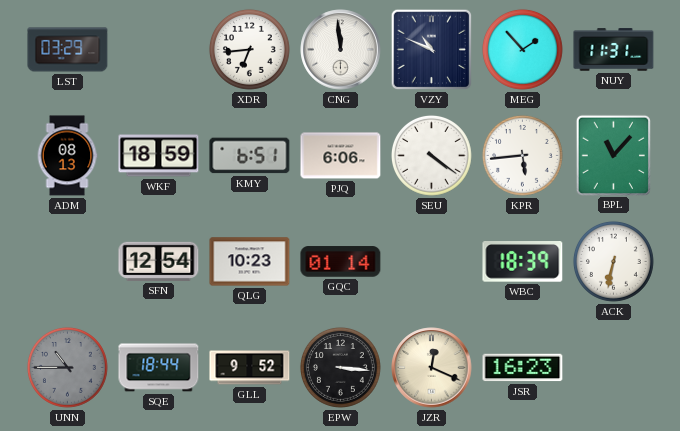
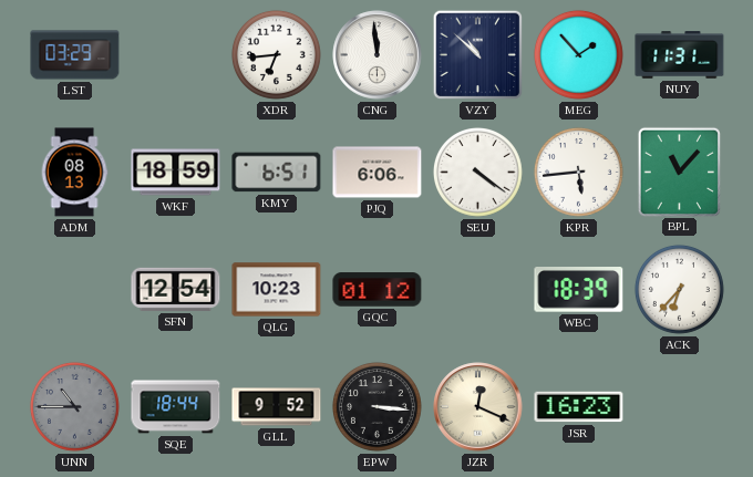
VZY: 10:49 -> 10:52 (478, 55)
GQC: 01:14 -> 01:12 (378, 290)
ACK: 6:32 -> 6:37 (679, 289)
